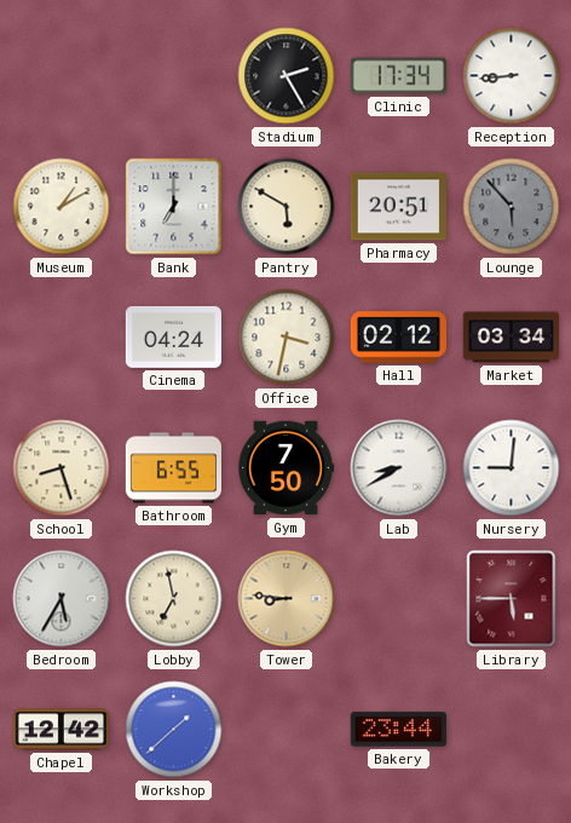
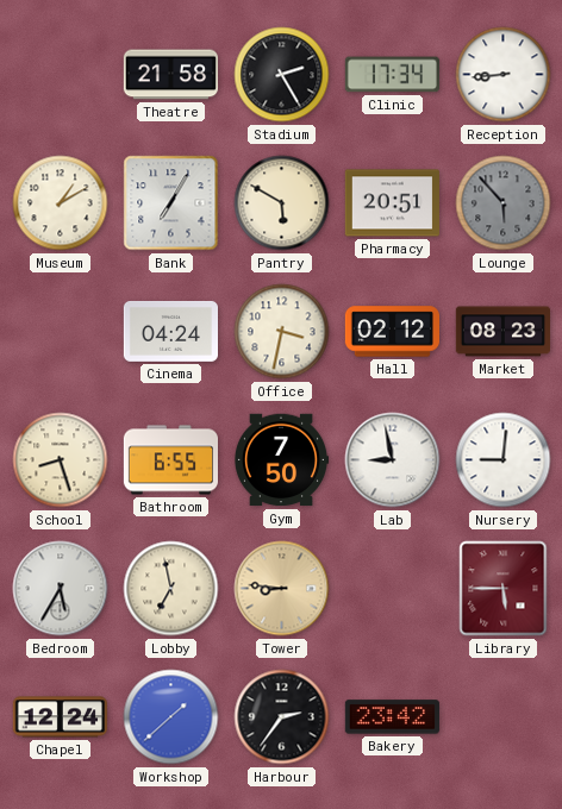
Theatre: none -> 21:58 (170, 75)
Bank: 7:00 -> 7:05 (171, 203)
Market: 03:34 -> 08:23 (502, 332)
Lab: 8:40 -> 8:58 (393, 460)
Chapel: 12:42 -> 12:24 (60, 717)
Harbour: none -> 2:36 (282, 717)
Bakery: 23:44 -> 23:42 (392, 717)
